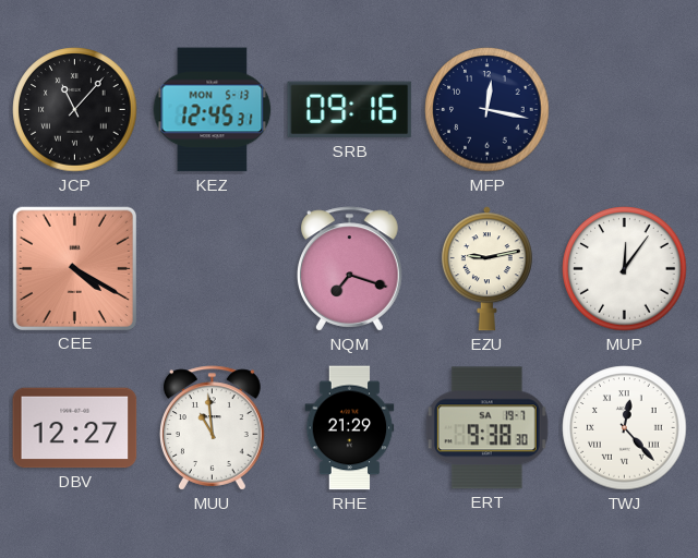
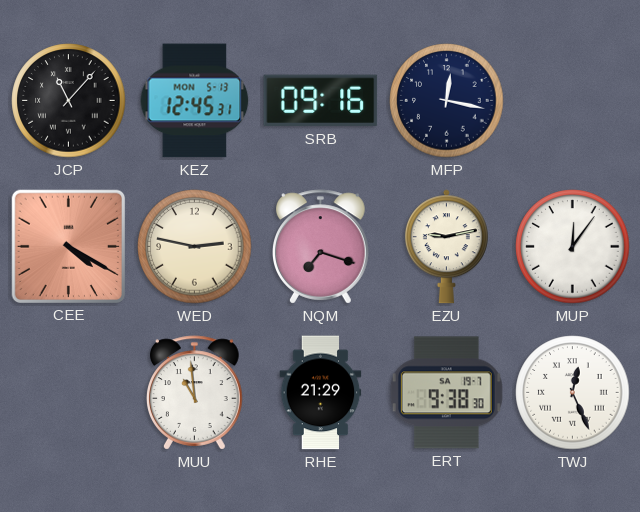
WED: none -> 2:47 (195, 247)
DBV: 12:27 -> none (75, 428)
TWJ: 12:23 -> 12:26 (573, 393)
